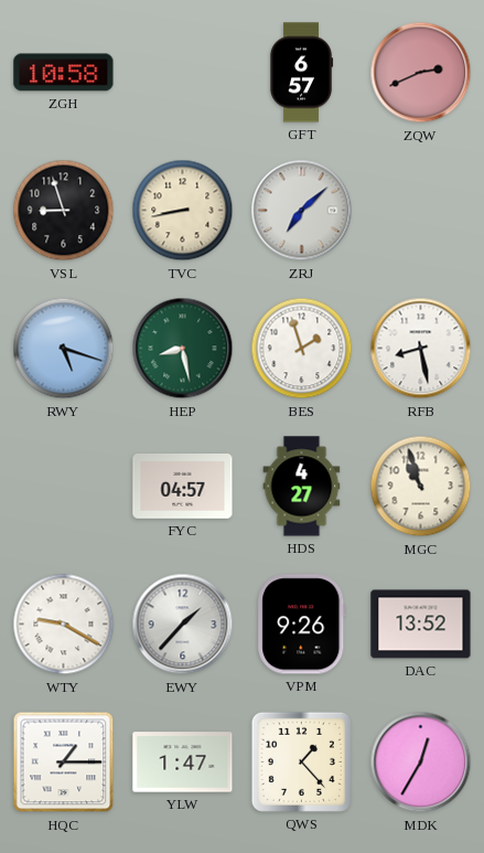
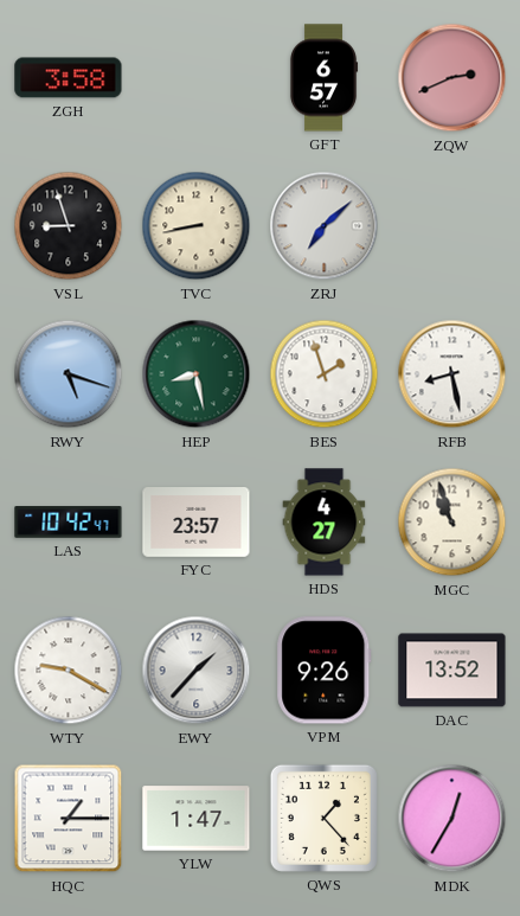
ZGH: 10:58 -> 3:58 (69, 78)
LAS: none -> 10:42 (69, 523)
FYC: 04:57 -> 23:57 (197, 523)
